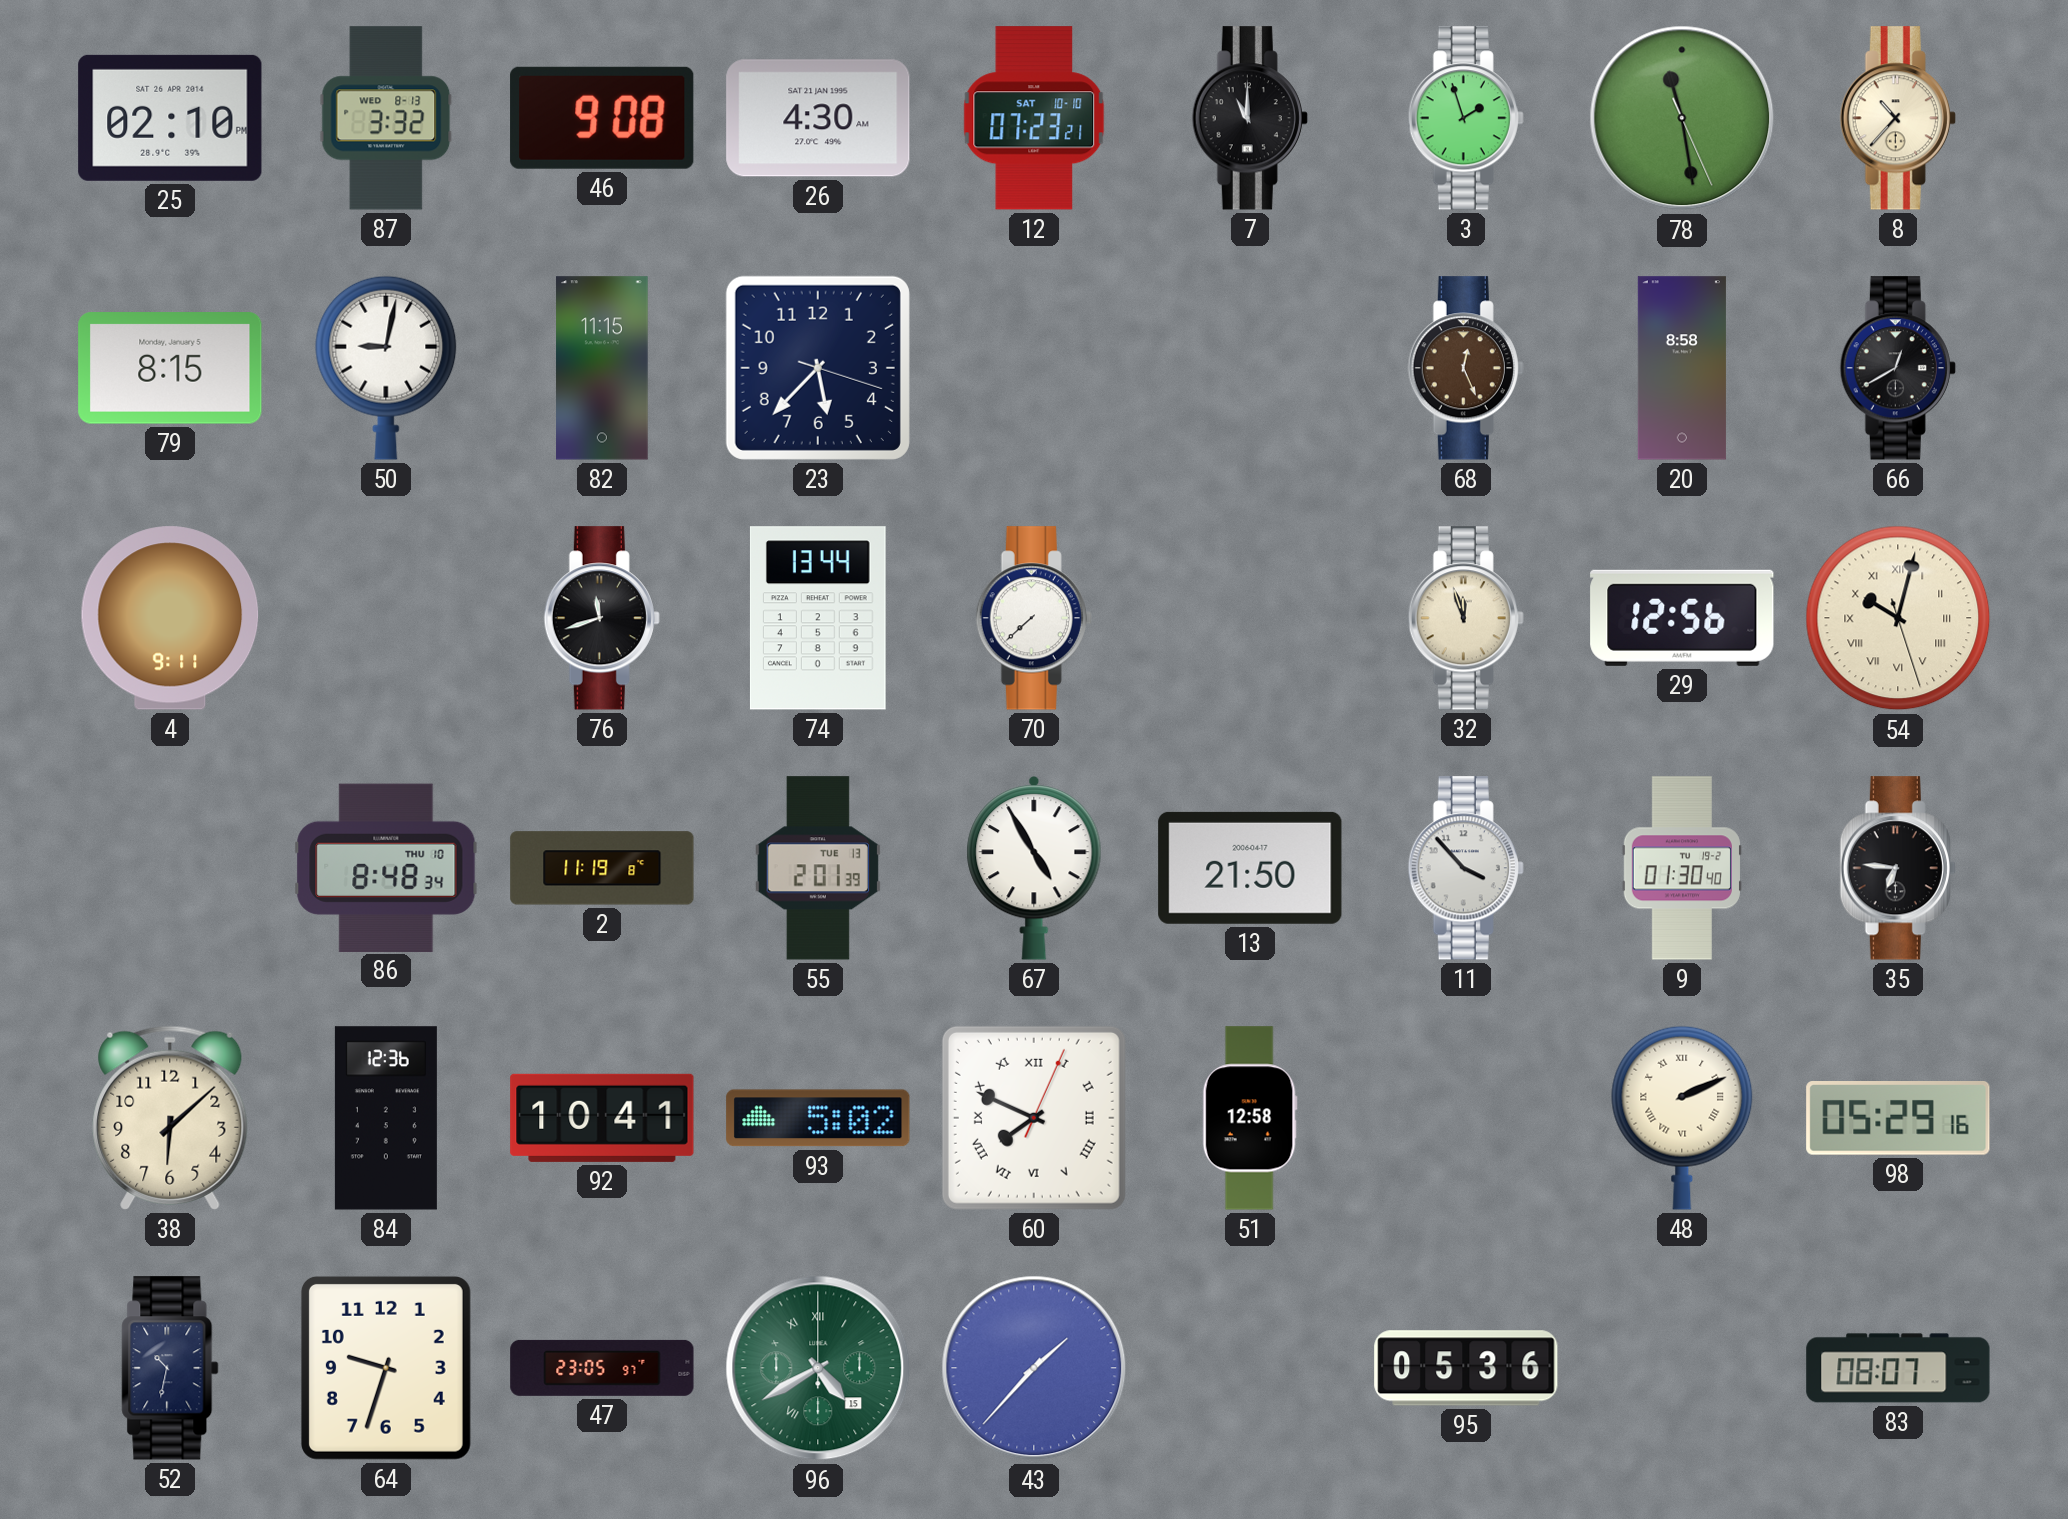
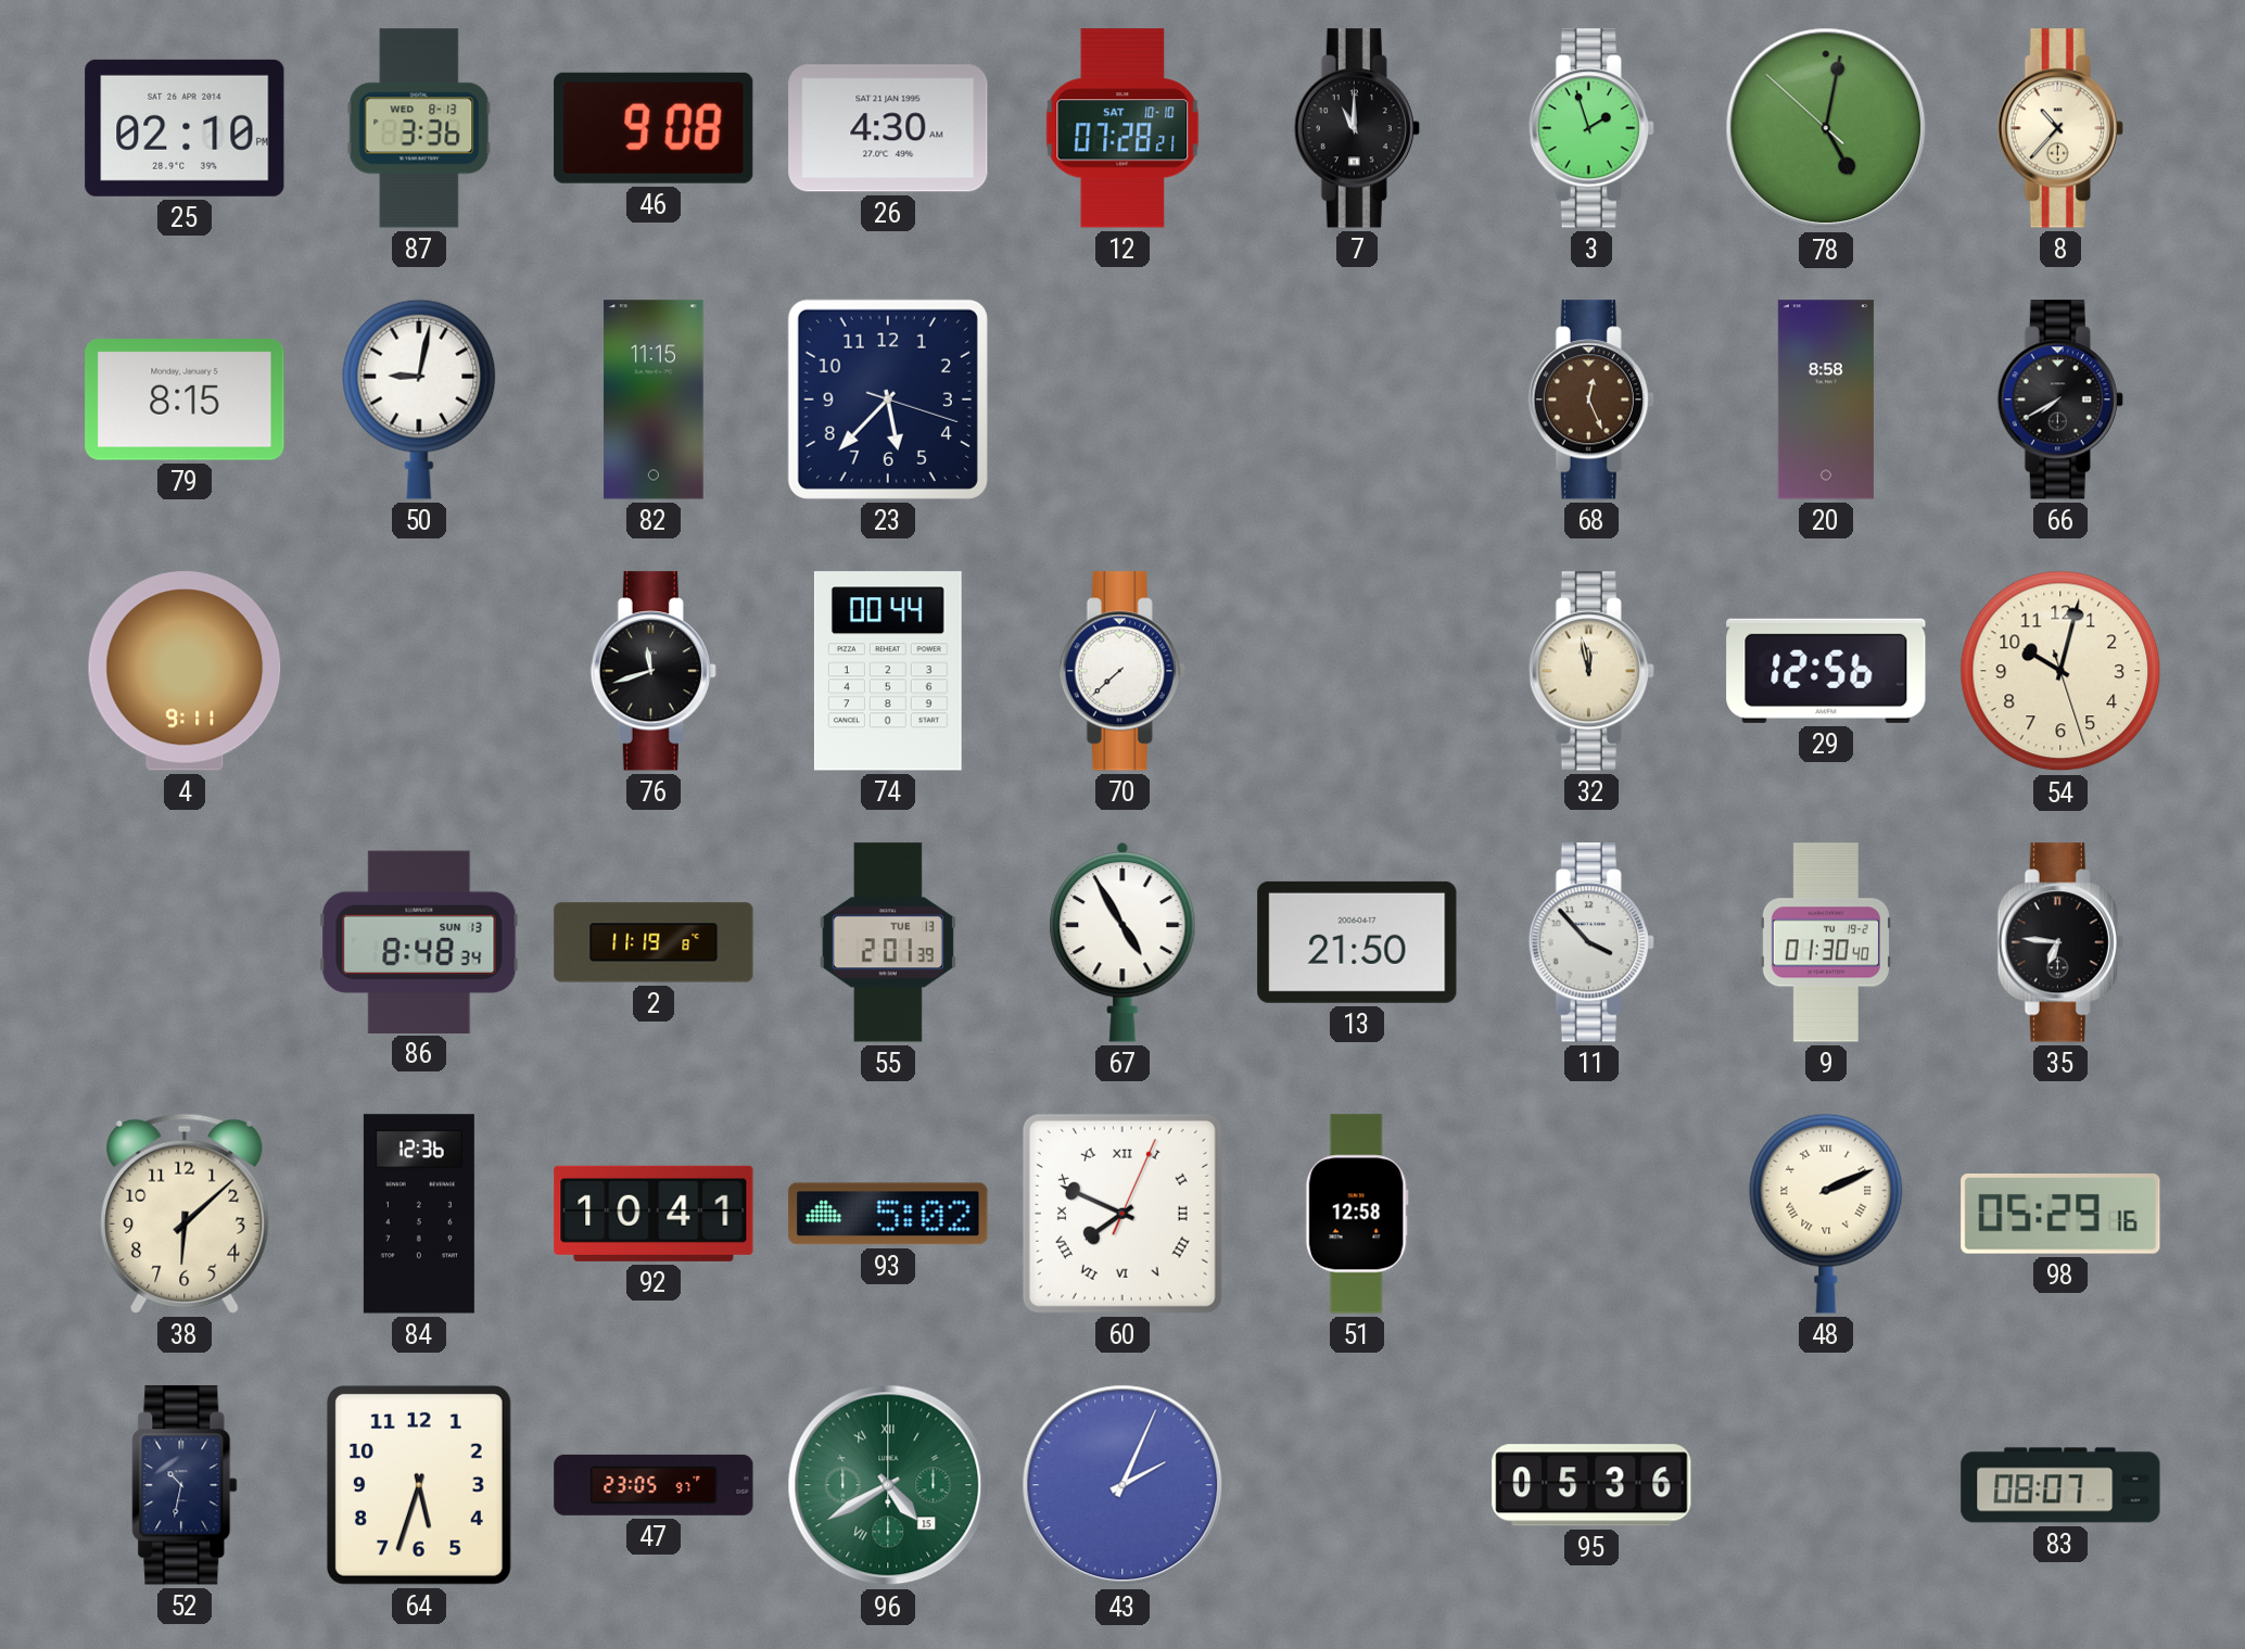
87: 3:32 -> 3:36 (419, 128)
12: 07:23 -> 07:28 (1122, 128)
78: 11:28 -> 5:01 (1826, 128)
66: 12:40 -> 7:40 (2060, 399)
74: 13:44 -> 00:44 (888, 671)
32: 11:57 -> 11:58 (1591, 671)
54 numerals: Roman -> Arabic (2060, 671)
86 date: THU 10 -> SUN 13 (419, 941)
64: 9:33 -> 5:33 (419, 1485)
43: 1:37 -> 2:04 (1122, 1485)
